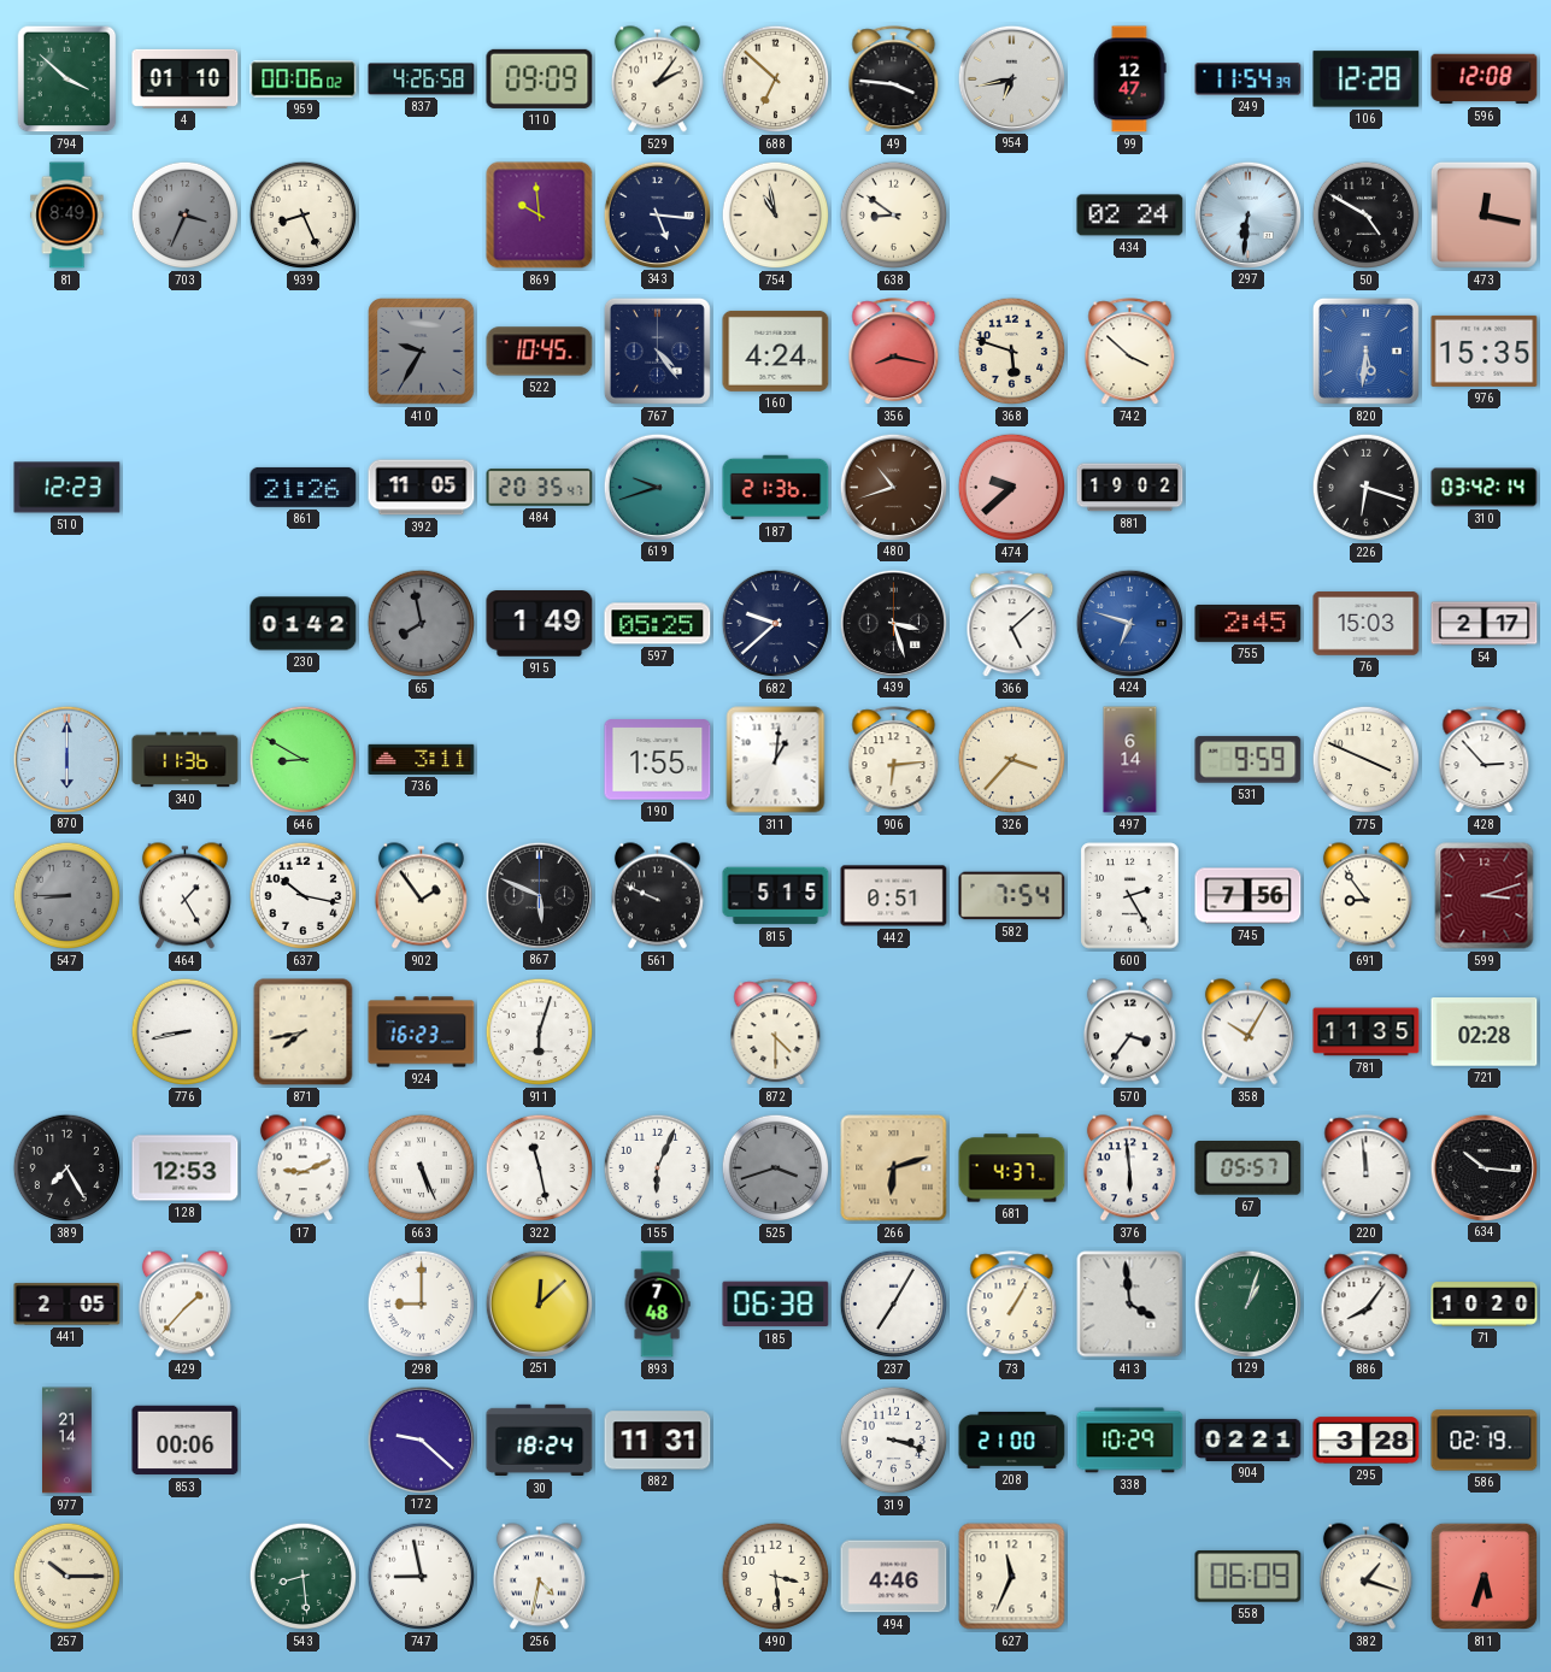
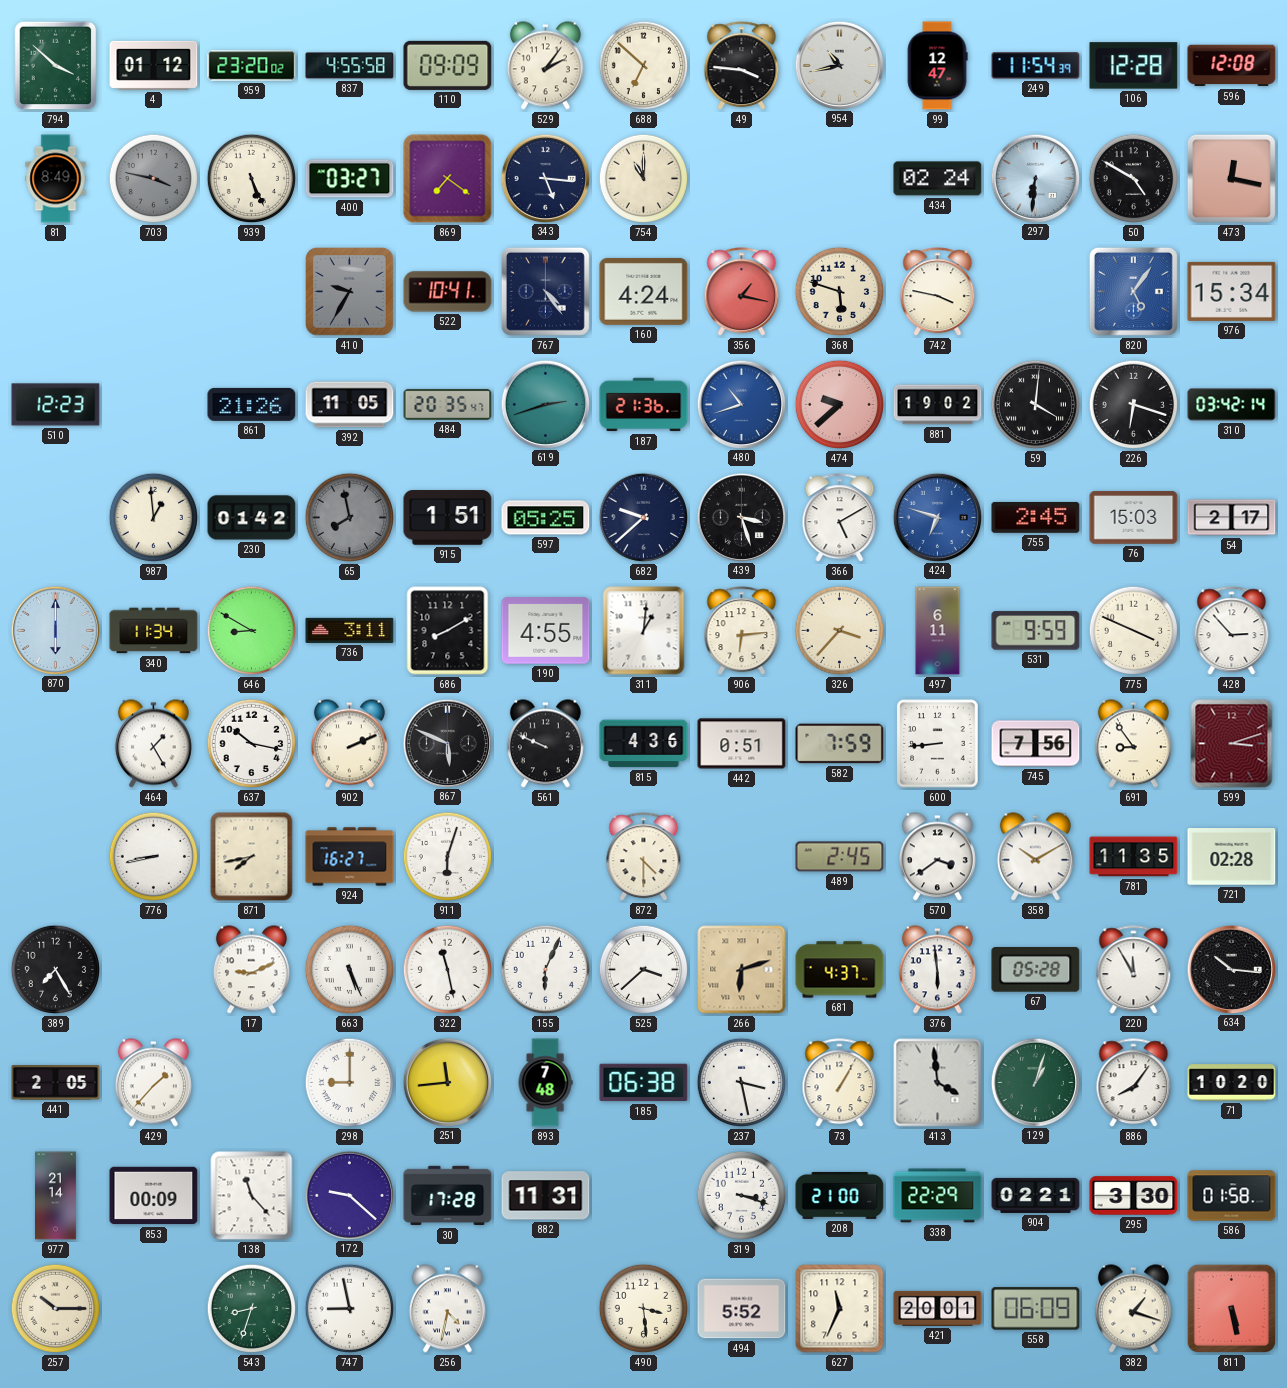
4: 01:10 -> 01:12 (154, 65)
959: 00:06 -> 23:20 (252, 66)
837: 4:26 -> 4:55 (350, 66)
954: 6:43 -> 10:43 (839, 65)
703: 3:34 -> 3:47 (154, 179)
939: 8:26 -> 5:26 (252, 179)
400: none -> 03:27 (350, 179)
869: 9:59 -> 7:21 (448, 179)
754: 10:58 -> 11:00 (644, 179)
638: 8:51 -> none (894, 216)
522: 10:45 -> 10:41 (448, 292)
356: 8:17 -> 1:17 (742, 292)
742: 3:52 -> 3:47 (938, 292)
820: 5:31 -> 5:06 (1133, 291)
976: 15:35 -> 15:34 (1232, 291)
619: 9:42 -> 2:42 (545, 404)
480 dial: brown -> blue (741, 404)
59: none -> 4:01 (1036, 405)
987: none -> 12:59 (154, 518)
915: 1:49 -> 1:51 (448, 518)
366: 5:08 -> 5:10 (840, 518)
340: 11:36 -> 11:34 (154, 631)
686: none -> 8:10 (448, 631)
190: 1:55 -> 4:55 (546, 631)
497: 6:14 -> 6:11 (938, 631)
547: 8:45 -> none (67, 896)
902: 1:54 -> 2:11 (349, 744)
815: 5:15 -> 4:36 (644, 744)
582: 7:54 -> 7:59 (840, 744)
600: 2:25 -> 8:44 (938, 744)
924: 16:23 -> 16:27 (350, 857)
489: none -> 2:45 (840, 857)
570: 3:36 -> 3:39 (937, 857)
358: 10:05 -> 10:10 (1035, 857)
128: 12:53 -> none (186, 1168)
525: 3:42 -> 3:38 (644, 970)
525 dial: grey -> white (644, 970)
67: 05:57 -> 05:28 (1036, 970)
220: 11:59 -> 11:55 (1134, 970)
251: 12:08 -> 11:44 (447, 1082)
237: 7:05 -> 3:28 (742, 1083)
853: 00:06 -> 00:09 (154, 1196)
138: none -> 11:23 (252, 1196)
30: 18:24 -> 17:28 (448, 1196)
338: 10:29 -> 22:29 (938, 1196)
295: 3:28 -> 3:30 (1134, 1196)
586: 02:19 -> 01:58 (1232, 1196)
543: 8:29 -> 8:33 (252, 1309)
494: 4:46 -> 5:52 (742, 1309)
421: none -> 20:01 (938, 1308)
811: 5:33 -> 5:28 (1231, 1308)
